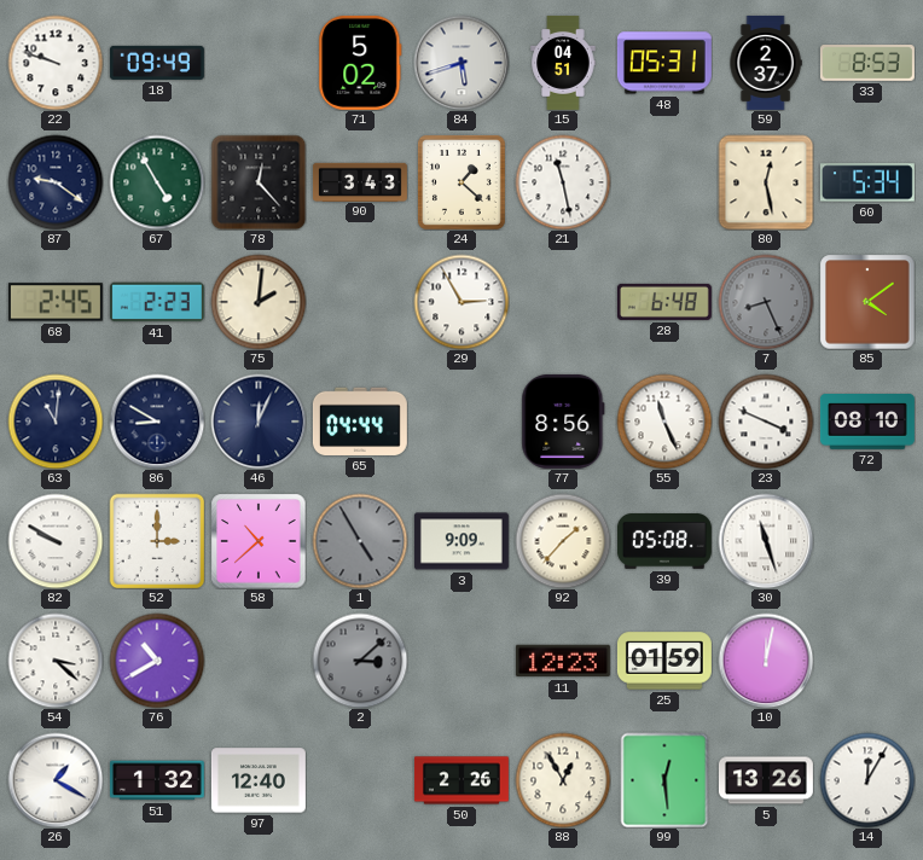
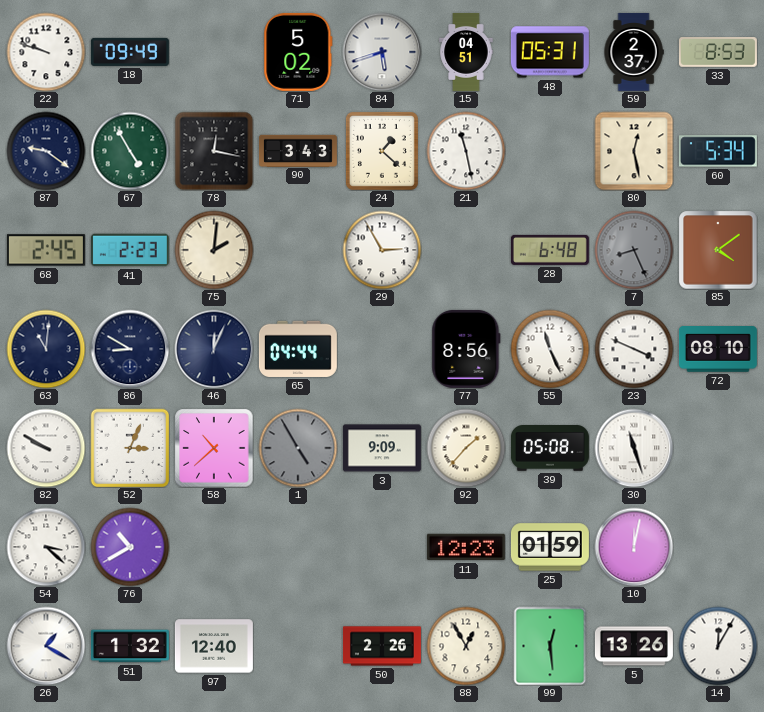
78: 12:23 -> 12:17 (214, 151)
52: 3:00 -> 3:04 (130, 448)
2: 3:08 -> none (360, 661)
